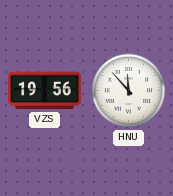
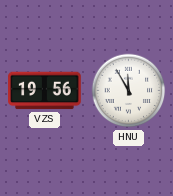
HNU: 11:53 -> 11:55 (129, 91)
